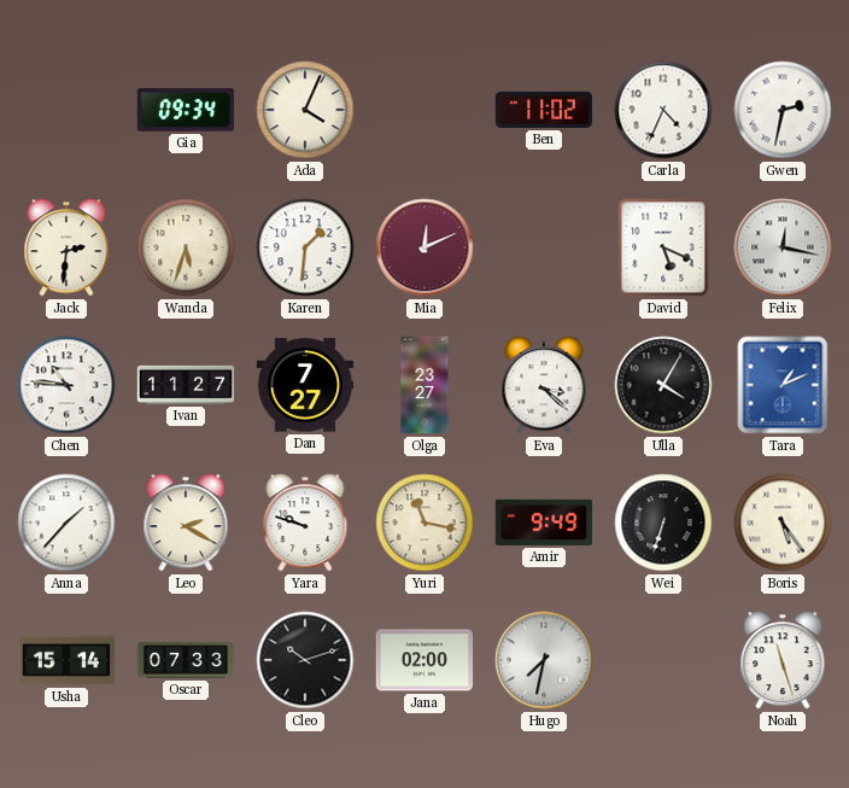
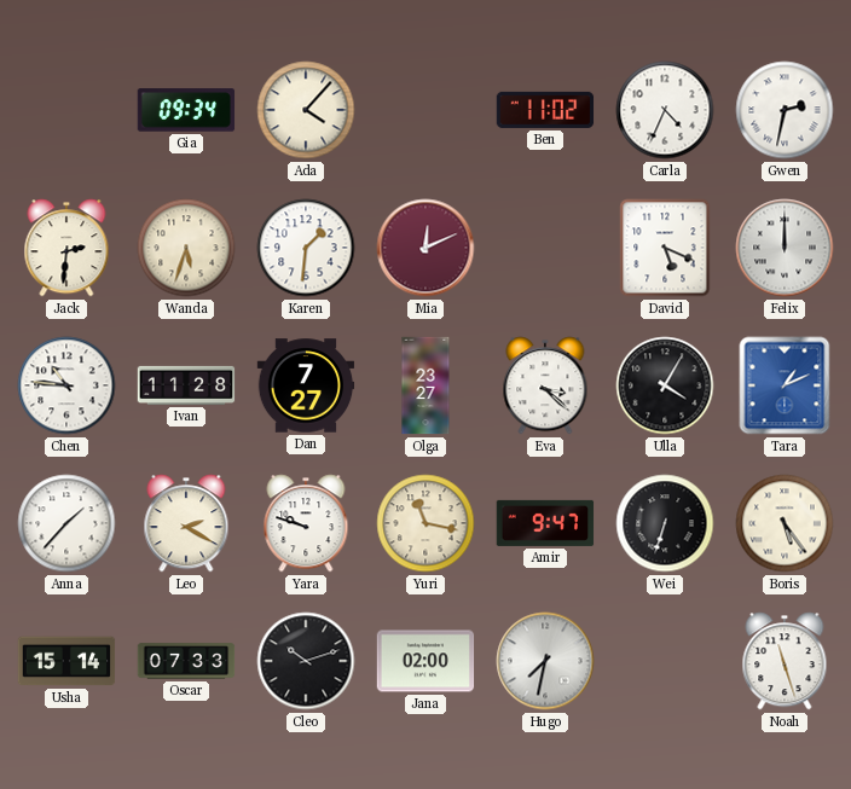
Ada: 4:04 -> 4:07 (306, 110)
Felix: 12:17 -> 12:00 (785, 248)
Ivan: 11:27 -> 11:28 (186, 385)
Amir: 9:49 -> 9:47 (545, 523)
